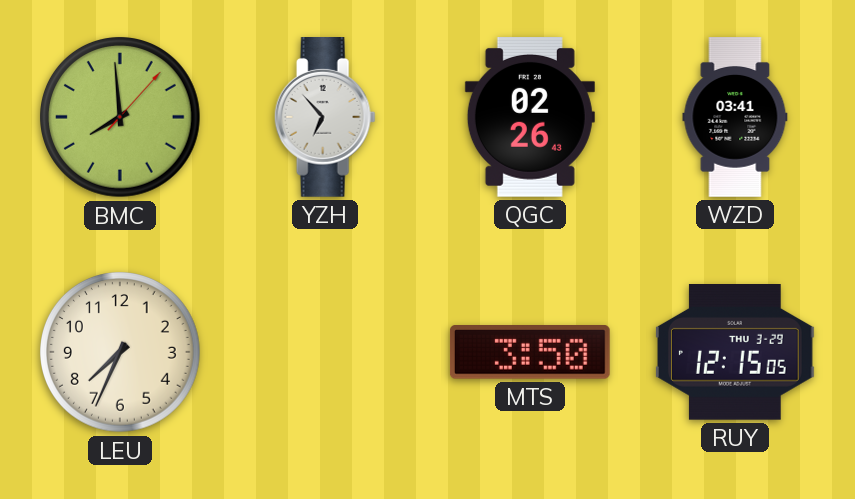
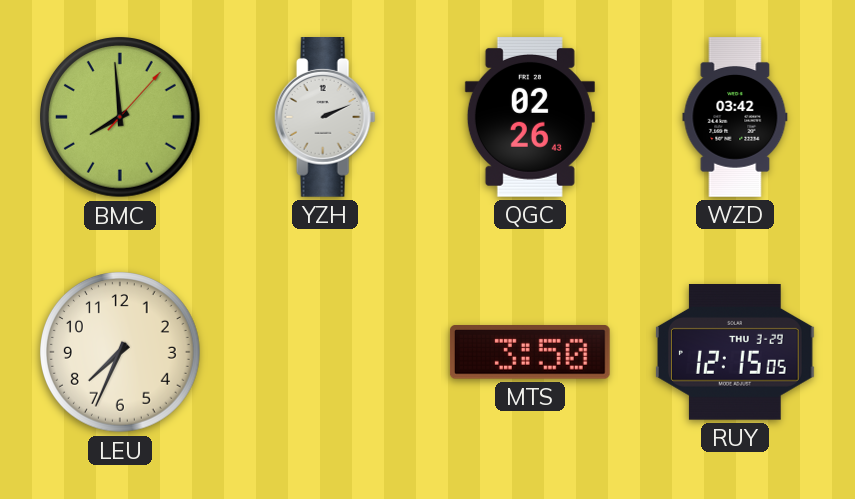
YZH: 6:53 -> 2:11 (325, 118)
WZD: 03:41 -> 03:42 (735, 117)
